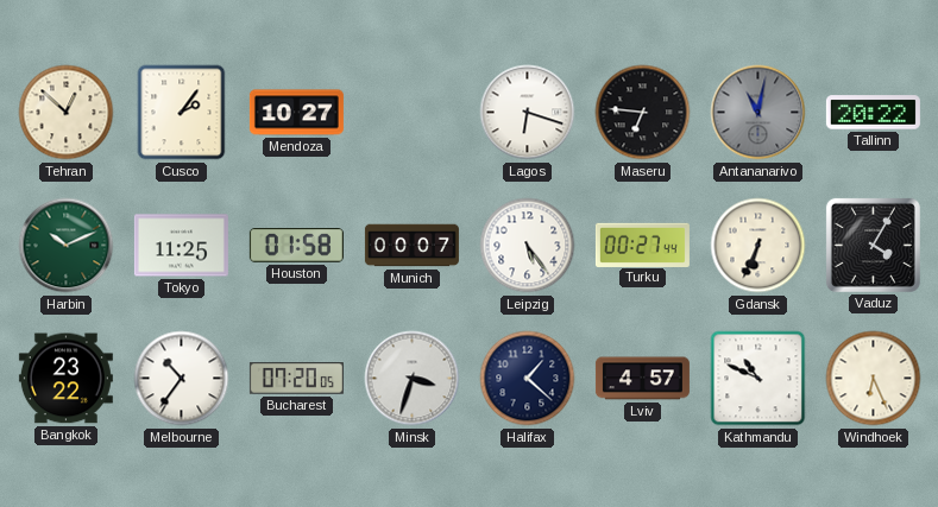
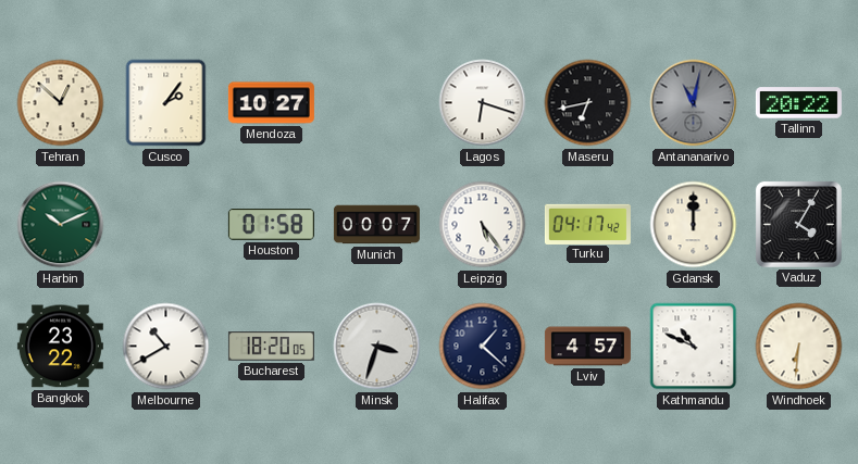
Maseru: 6:46 -> 6:43 (588, 103)
Tokyo: 11:25 -> none (181, 246)
Turku: 00:27 -> 04:17 (587, 224)
Gdansk: 6:34 -> 12:00 (694, 225)
Melbourne: 10:36 -> 10:40 (166, 347)
Bucharest: 07:20 -> 18:20 (271, 347)
Windhoek: 6:26 -> 6:31 (799, 347)
